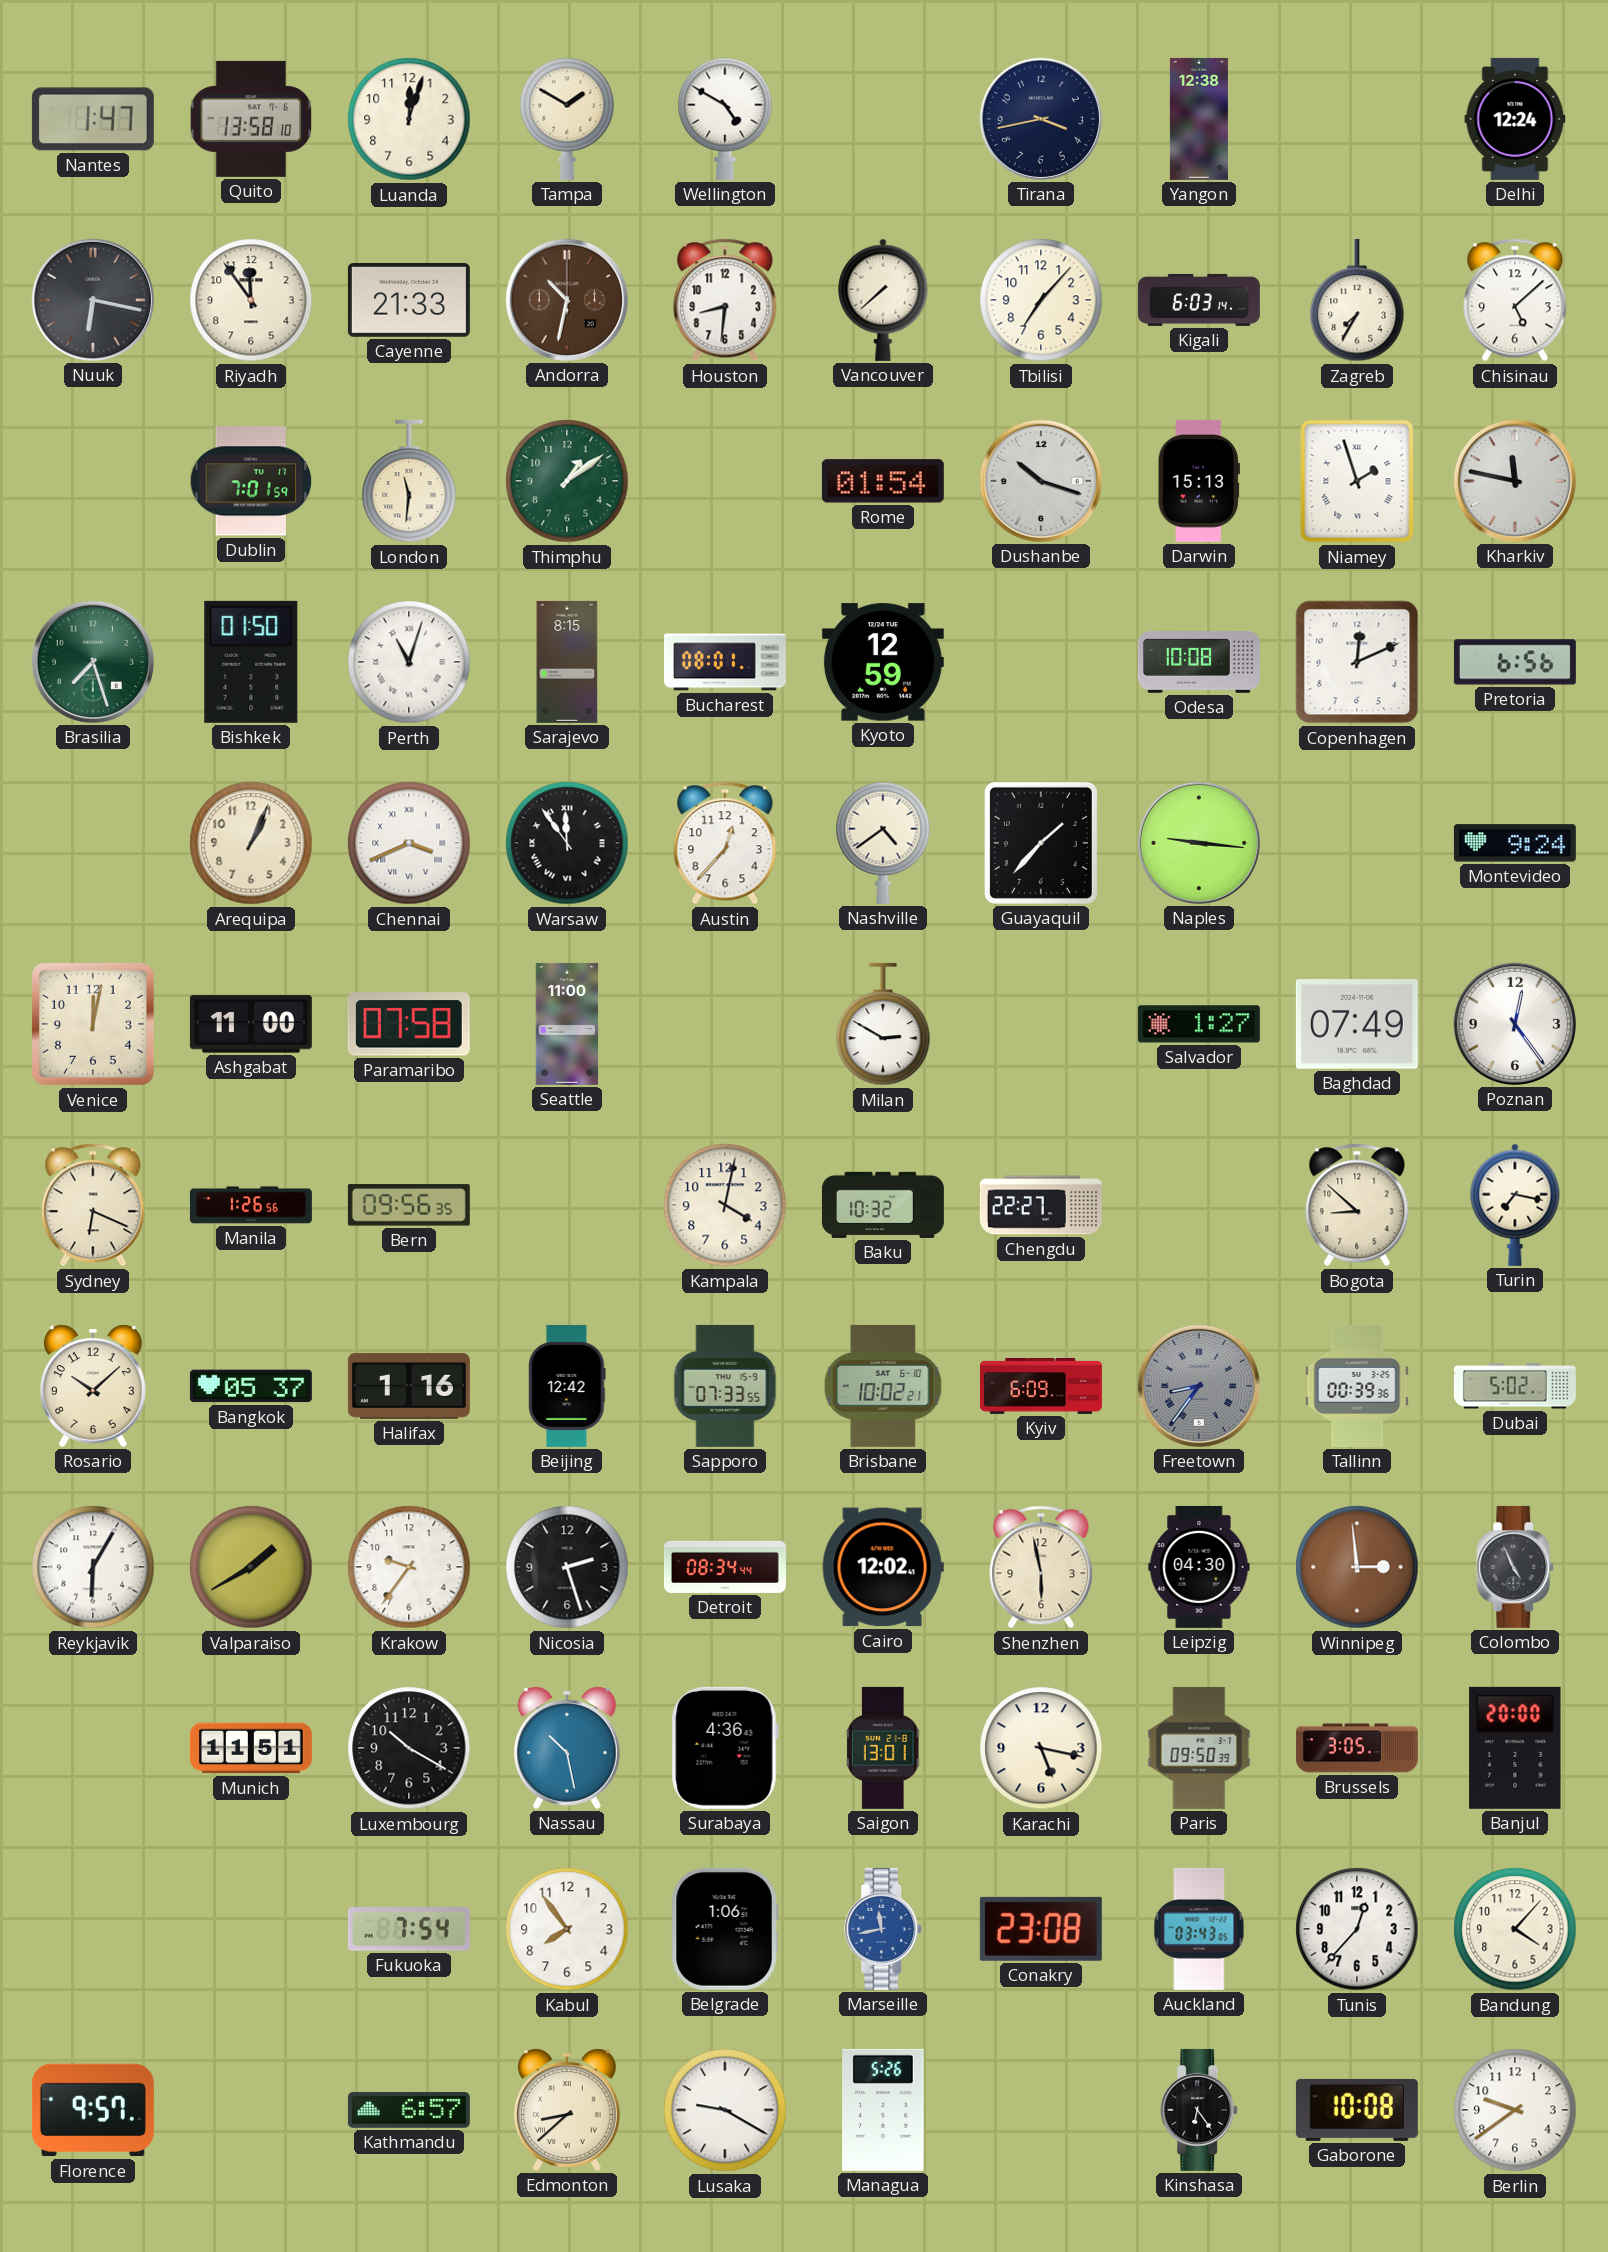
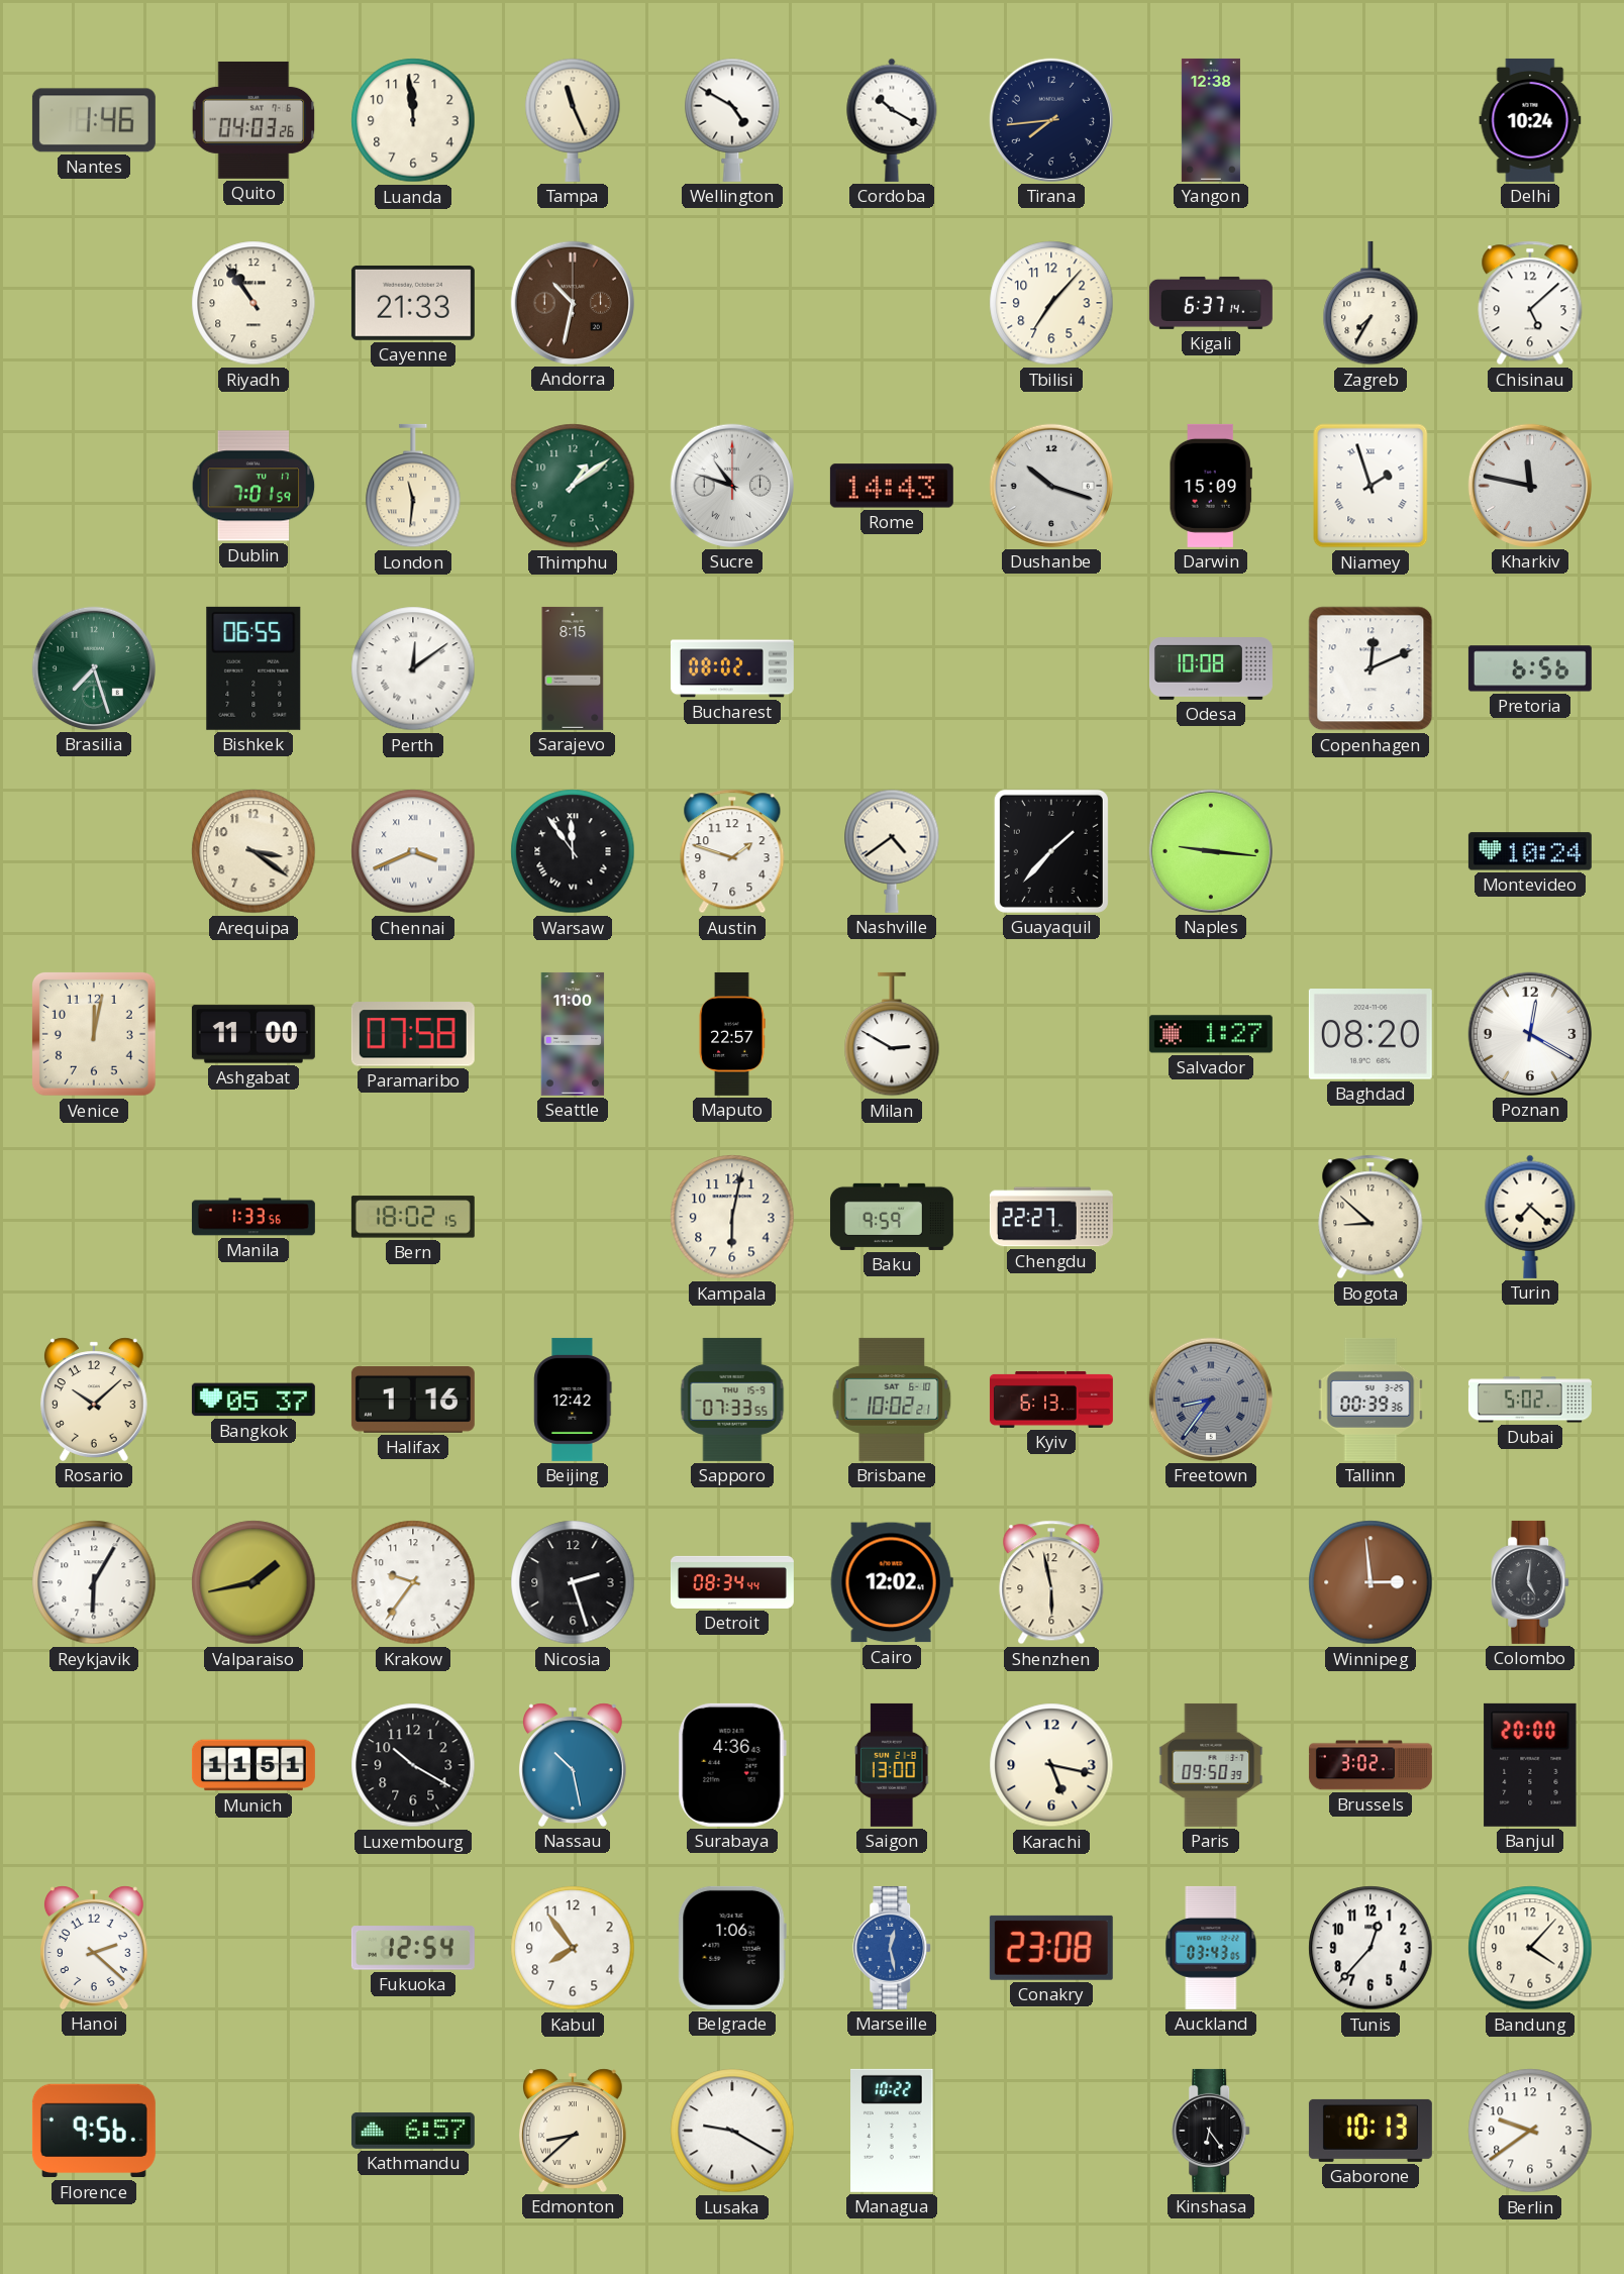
Nantes: 1:47 -> 1:46 (94, 120)
Quito: 13:58 -> 04:03 (253, 120)
Luanda: 12:03 -> 11:59 (413, 120)
Tampa: 1:50 -> 11:26 (573, 120)
Cordoba: none -> 10:20 (892, 120)
Tirana: 3:43 -> 7:44 (1051, 120)
Delhi: 12:24 -> 10:24 (1530, 120)
Nuuk: 6:17 -> none (93, 300)
Riyadh: 11:54 -> 10:54 (253, 303)
Houston: 8:31 -> none (725, 300)
Vancouver: 7:38 -> none (883, 300)
Kigali: 6:03 -> 6:37 (1211, 303)
Sucre: none -> 10:48 (732, 486)
Rome: 01:54 -> 14:43 (892, 486)
Darwin: 15:13 -> 15:09 (1211, 486)
Bishkek: 01:50 -> 06:55 (253, 668)
Perth: 11:03 -> 12:09 (413, 668)
Bucharest: 08:01 -> 08:02 (732, 668)
Kyoto: 12:59 -> none (883, 662)
Arequipa: 1:04 -> 3:21 (253, 851)
Austin: 12:37 -> 1:48 (732, 851)
Montevideo: 9:24 -> 10:24 (1530, 851)
Maputo: none -> 22:57 (732, 1034)
Baghdad: 07:49 -> 08:20 (1371, 1034)
Poznan: 12:24 -> 12:20 (1530, 1034)
Sydney: 6:19 -> none (93, 1205)
Manila: 1:26 -> 1:33 (253, 1217)
Bern: 09:56 -> 18:02 (413, 1217)
Kampala: 4:02 -> 6:02 (732, 1217)
Baku: 10:32 -> 9:59 (892, 1217)
Turin: 7:17 -> 7:22 (1530, 1217)
Kyiv: 6:09 -> 6:13 (1051, 1400)
Valparaiso: 1:40 -> 1:43 (253, 1582)
Leipzig: 04:30 -> none (1199, 1567)
Colombo: 4:56 -> 5:01 (1531, 1582)
Saigon: 13:01 -> 13:00 (893, 1765)
Brussels: 3:05 -> 3:02 (1371, 1765)
Hanoi: none -> 2:22 (94, 1948)
Fukuoka: 7:54 -> 12:54 (413, 1948)
Marseille: 11:43 -> 12:28 (893, 1948)
Florence: 9:57 -> 9:56 (94, 2131)
Managua: 5:26 -> 10:22 (892, 2131)
Gaborone: 10:08 -> 10:13 (1371, 2131)
